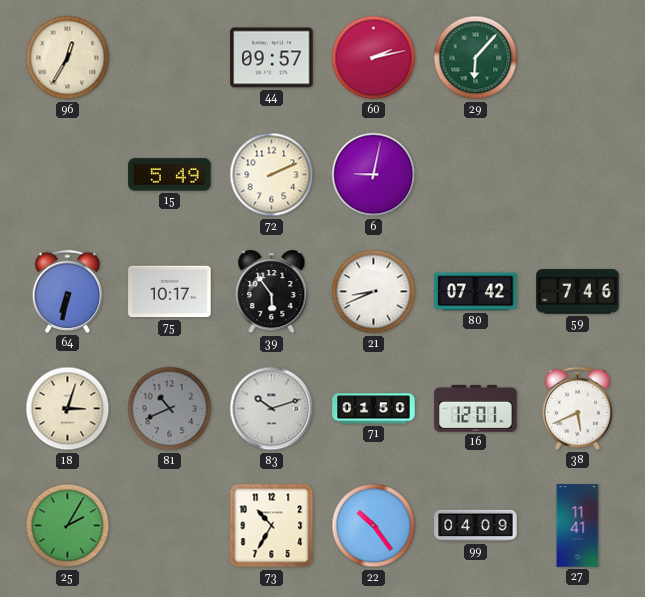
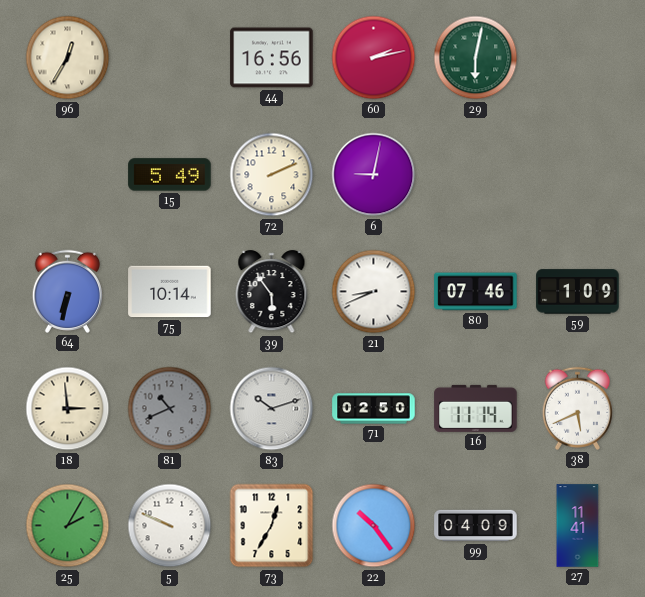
44: 09:57 -> 16:56 (272, 58)
29: 6:07 -> 6:02 (476, 58)
75: 10:17 -> 10:14 (170, 292)
80: 07:42 -> 07:46 (476, 292)
59: 7:46 -> 1:09 (578, 292)
18: 3:03 -> 2:59 (68, 409)
71: 01:50 -> 02:50 (374, 409)
16: 12:01 -> 11:14 (476, 408)
5: none -> 9:49 (170, 526)
73: 10:35 -> 12:35 (272, 526)
